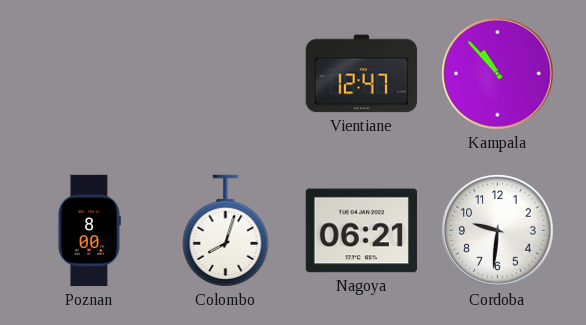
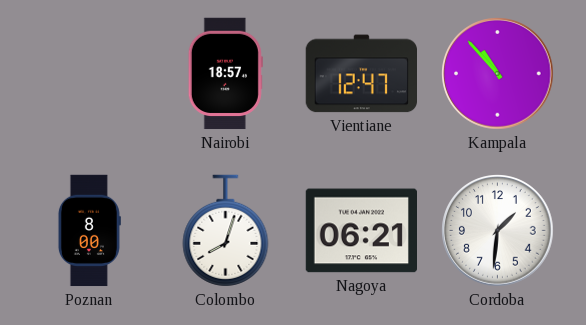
Nairobi: none -> 18:57 (225, 74)
Cordoba: 9:31 -> 1:31 (498, 231)
